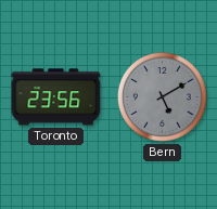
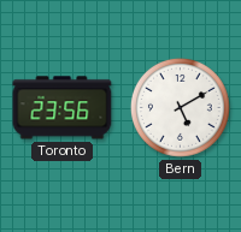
Bern dial: grey -> white (180, 107)
